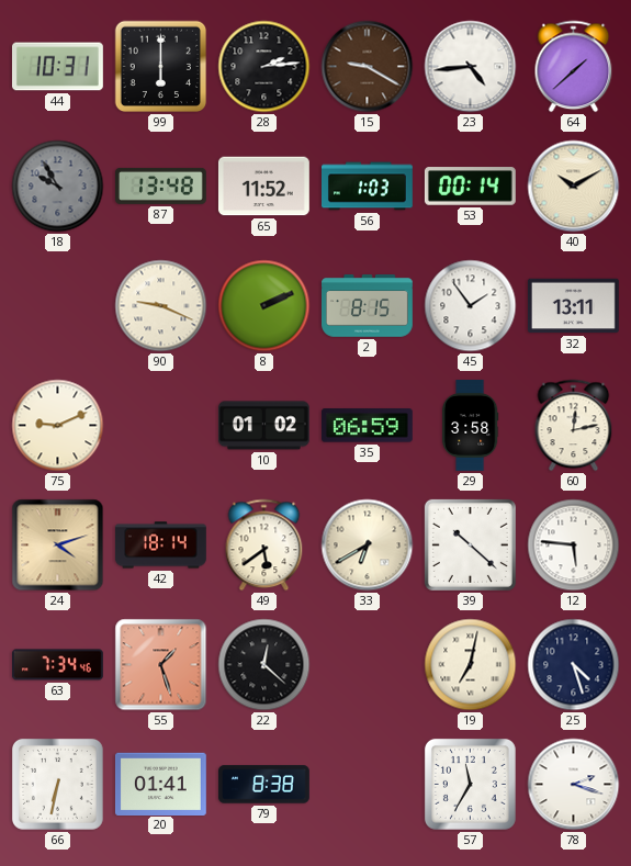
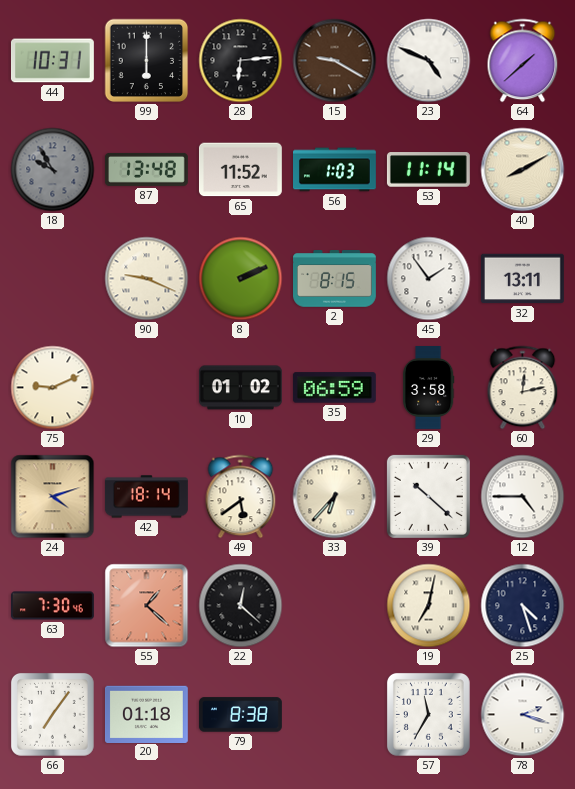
28: 2:14 -> 6:14 (241, 61)
23: 4:44 -> 4:49 (429, 61)
53: 00:14 -> 11:14 (428, 170)
40: 10:10 -> 8:10 (523, 170)
33: 6:40 -> 6:37 (335, 497)
12: 5:46 -> 4:45 (523, 497)
63: 7:34 -> 7:30 (53, 606)
55: 1:27 -> 1:22 (147, 606)
66: 6:32 -> 7:06 (52, 714)
20: 01:41 -> 01:18 (146, 714)
